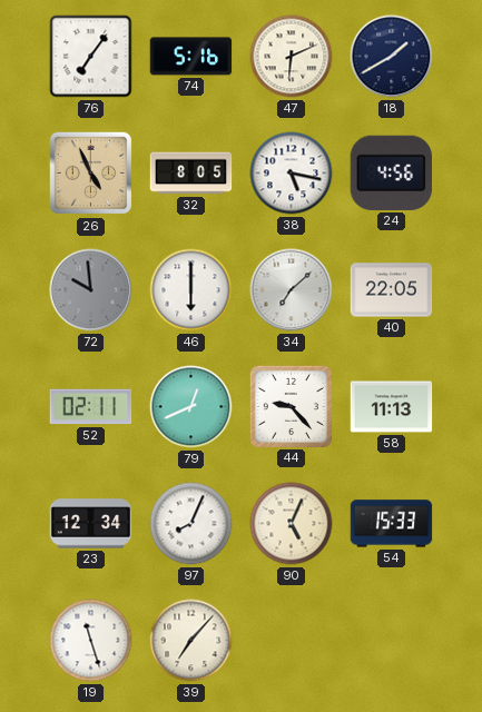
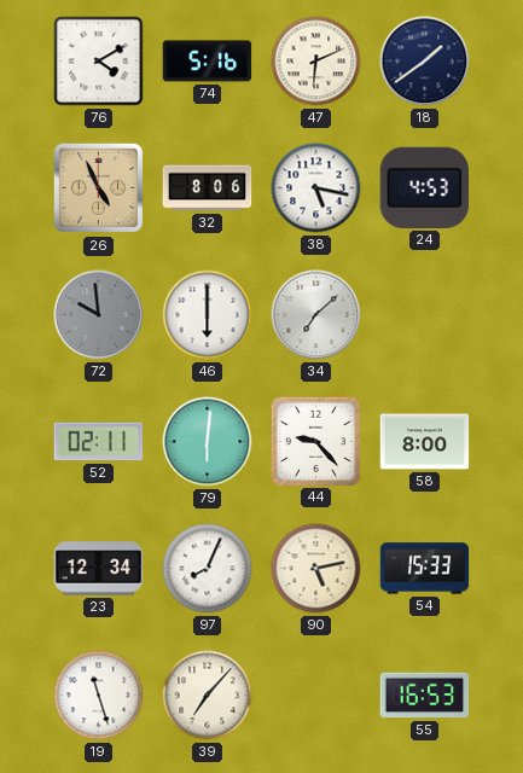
76: 7:06 -> 4:10 (99, 62)
18: 1:40 -> 1:39 (425, 62)
32: 8:05 -> 8:06 (208, 188)
24: 4:56 -> 4:53 (424, 187)
40: 22:05 -> none (392, 290)
79: 12:41 -> 6:01 (208, 442)
58: 11:13 -> 8:00 (425, 442)
90: 5:04 -> 5:13 (316, 569)
55: none -> 16:53 (425, 696)
